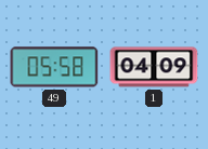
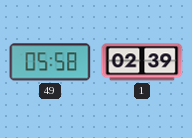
1: 04:09 -> 02:39 (142, 62)
